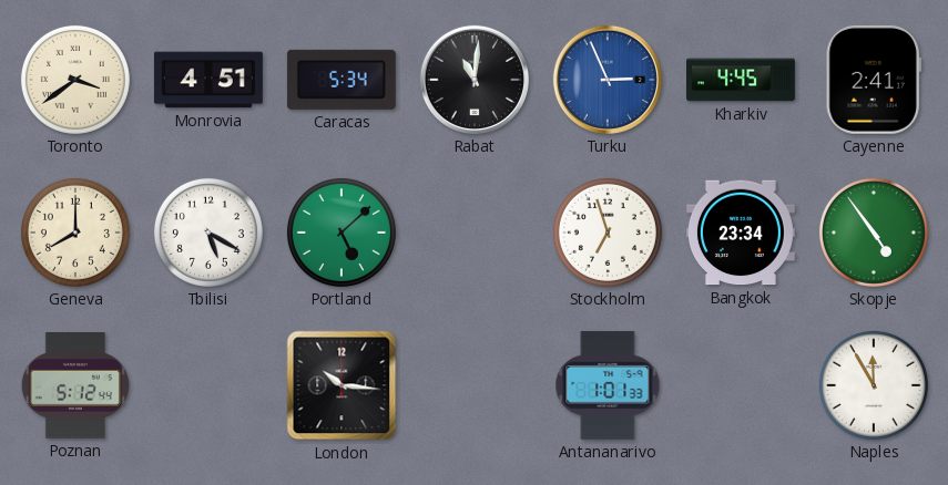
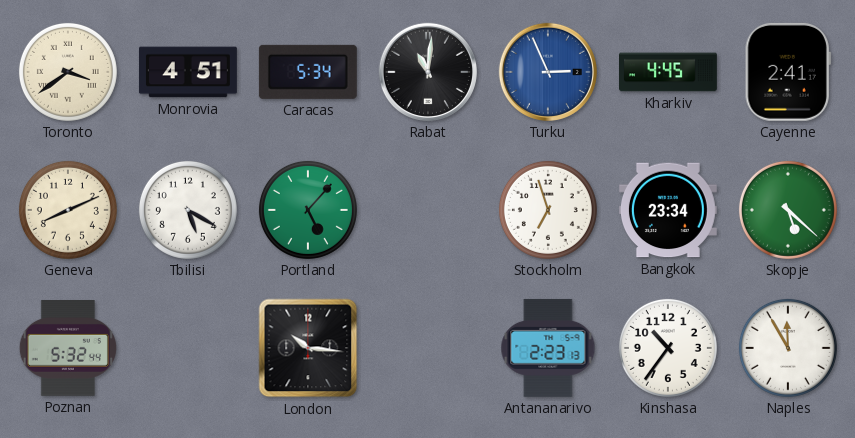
Geneva: 8:00 -> 8:11 (68, 210)
Portland: 5:08 -> 5:07 (308, 210)
Skopje: 4:54 -> 5:22 (788, 210)
Poznan: 5:12 -> 5:32 (68, 349)
Antananarivo: 1:01 -> 2:23 (548, 348)
Kinshasa: none -> 10:36 (668, 348)
